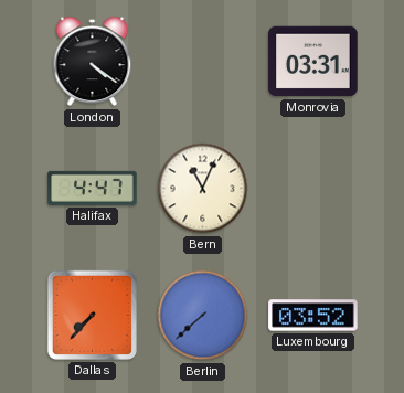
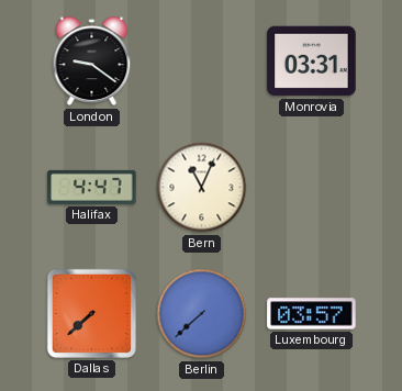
London: 4:21 -> 9:21 (92, 62)
Dallas: 7:37 -> 7:38 (91, 313)
Luxembourg: 03:52 -> 03:57 (312, 314)
